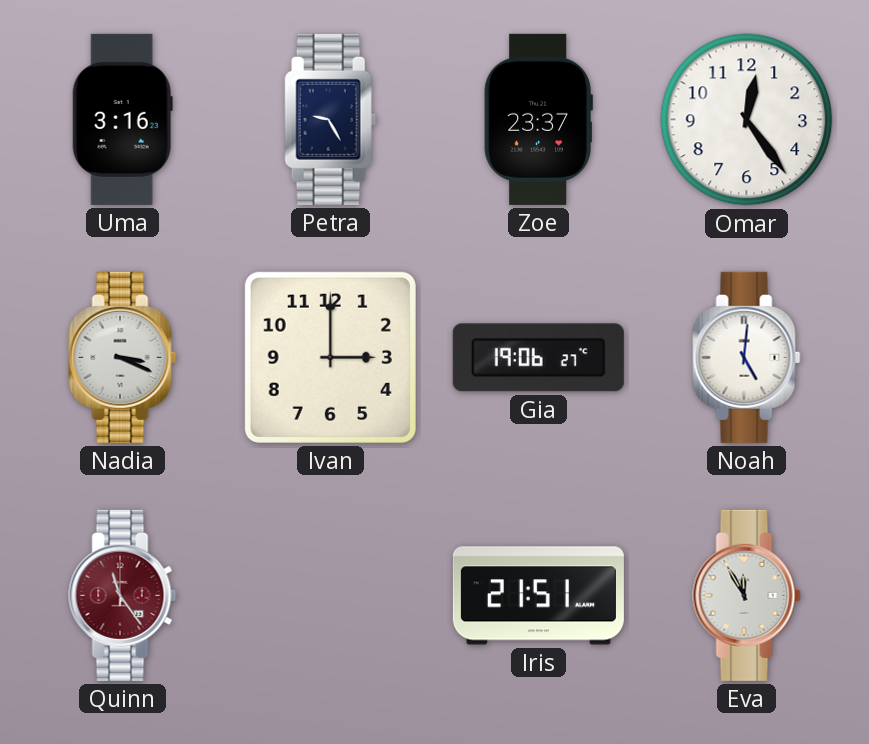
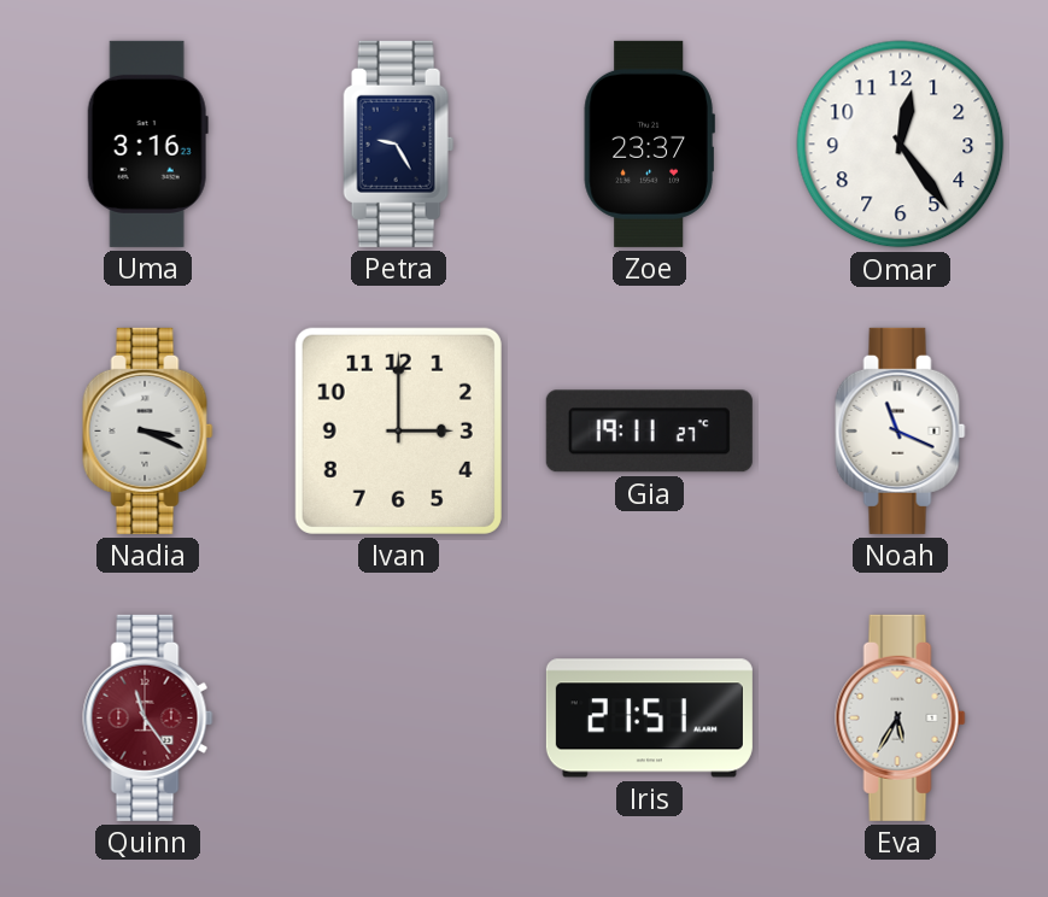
Gia: 19:06 -> 19:11 (649, 432)
Noah: 5:01 -> 11:19 (901, 430)
Eva: 11:55 -> 5:35 (901, 717)
